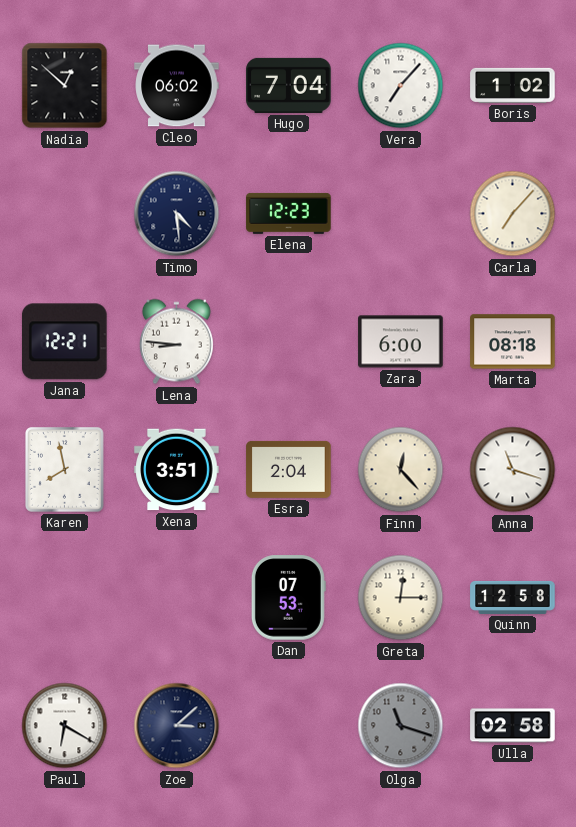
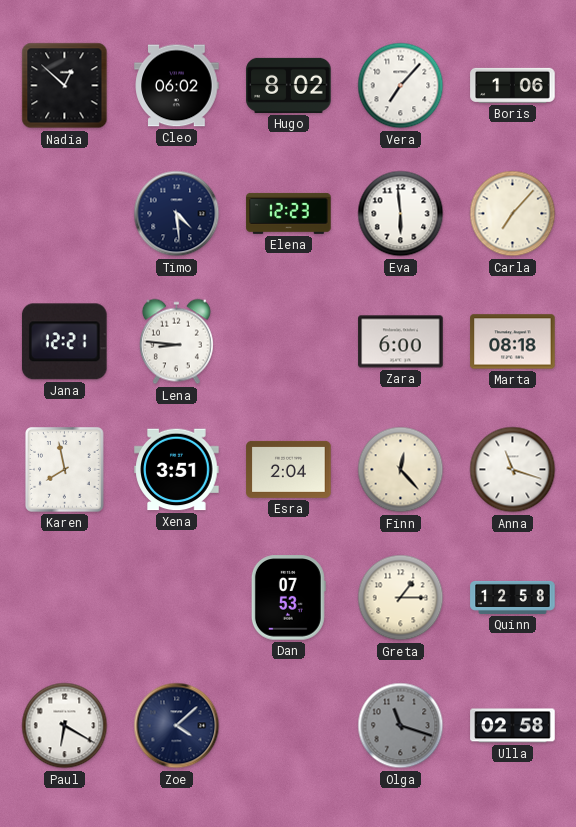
Hugo: 7:04 -> 8:02 (289, 85)
Boris: 1:02 -> 1:06 (513, 85)
Eva: none -> 5:59 (401, 214)
Greta: 12:15 -> 1:15 (401, 598)
Zoe: 3:08 -> 4:08 (177, 726)
